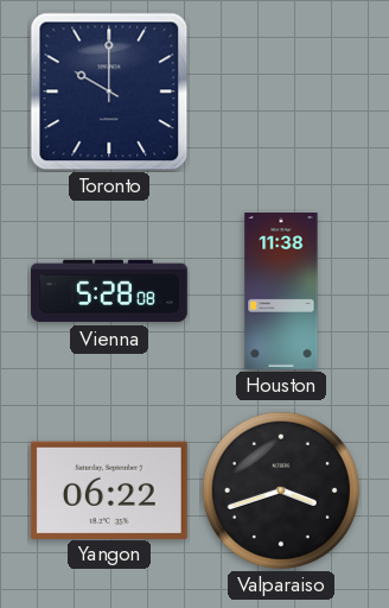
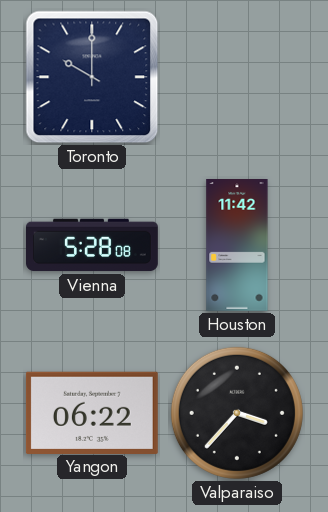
Houston: 11:38 -> 11:42 (237, 246)
Valparaiso: 3:42 -> 3:37 (237, 413)
